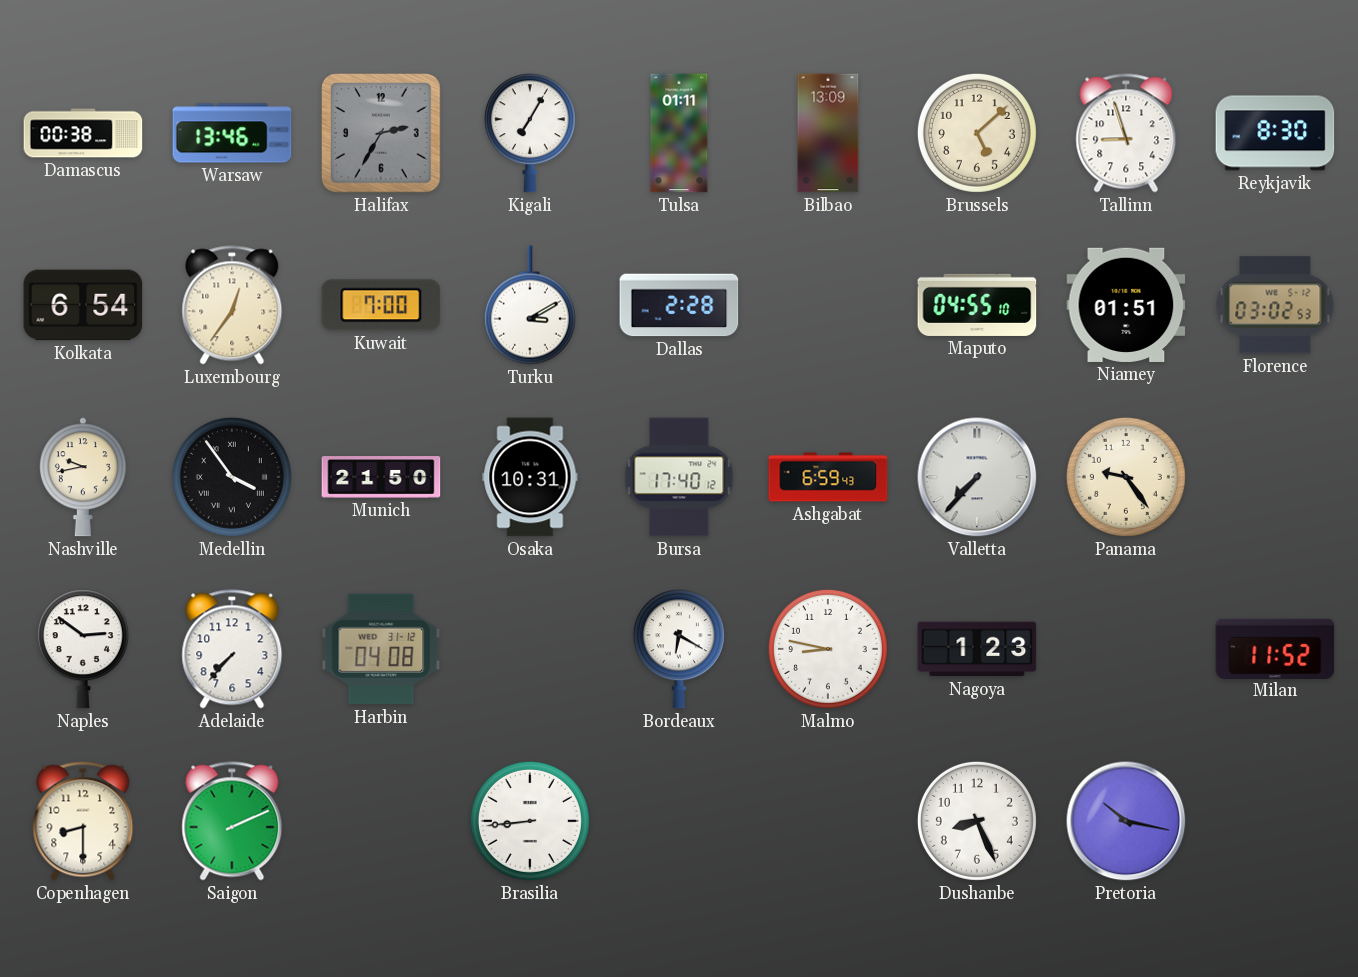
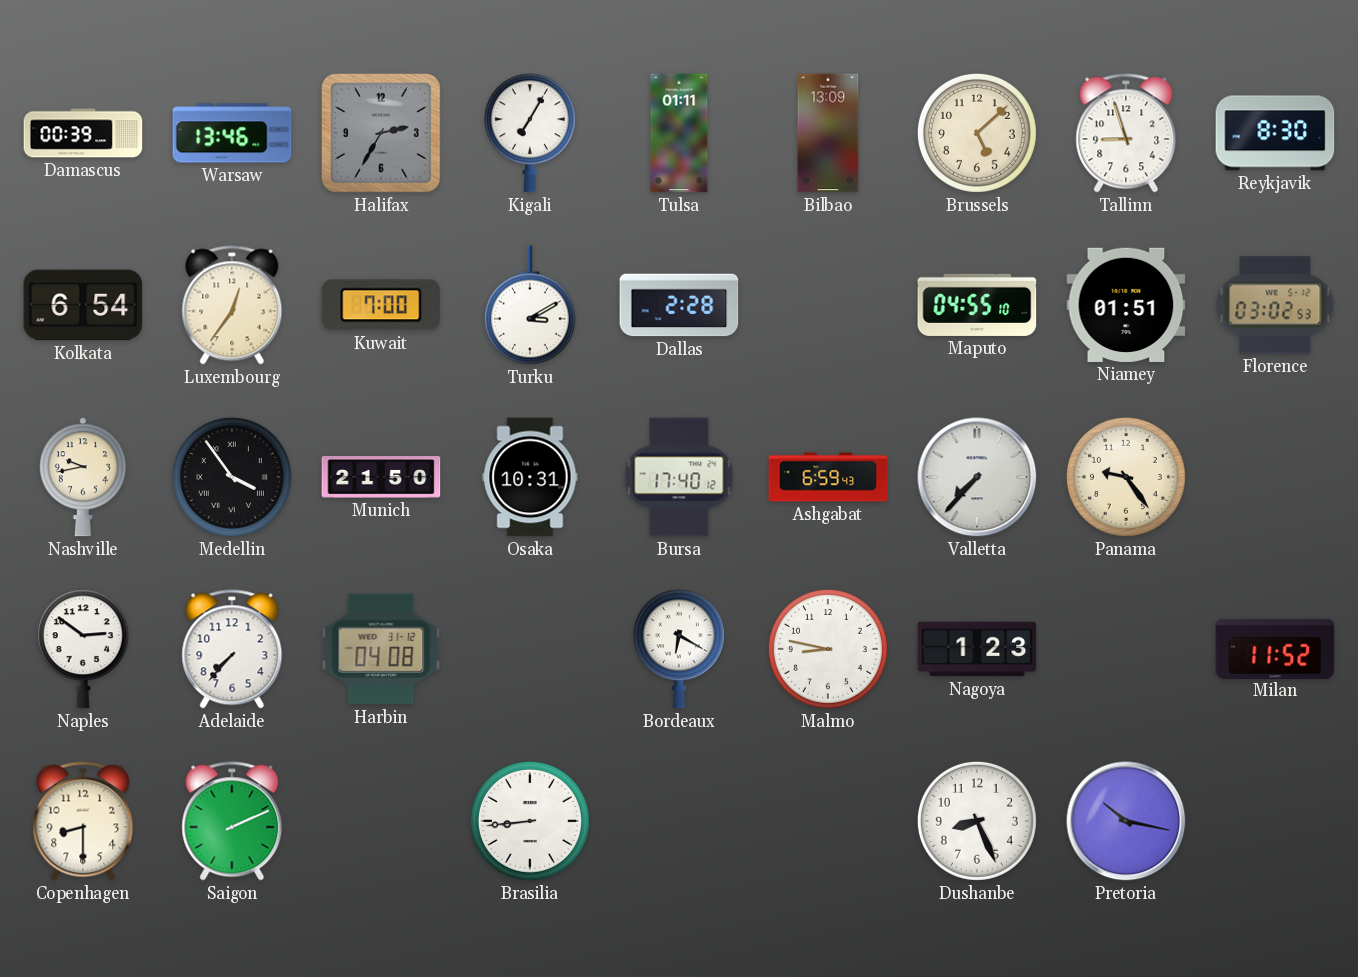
Damascus: 00:38 -> 00:39 (83, 133)
